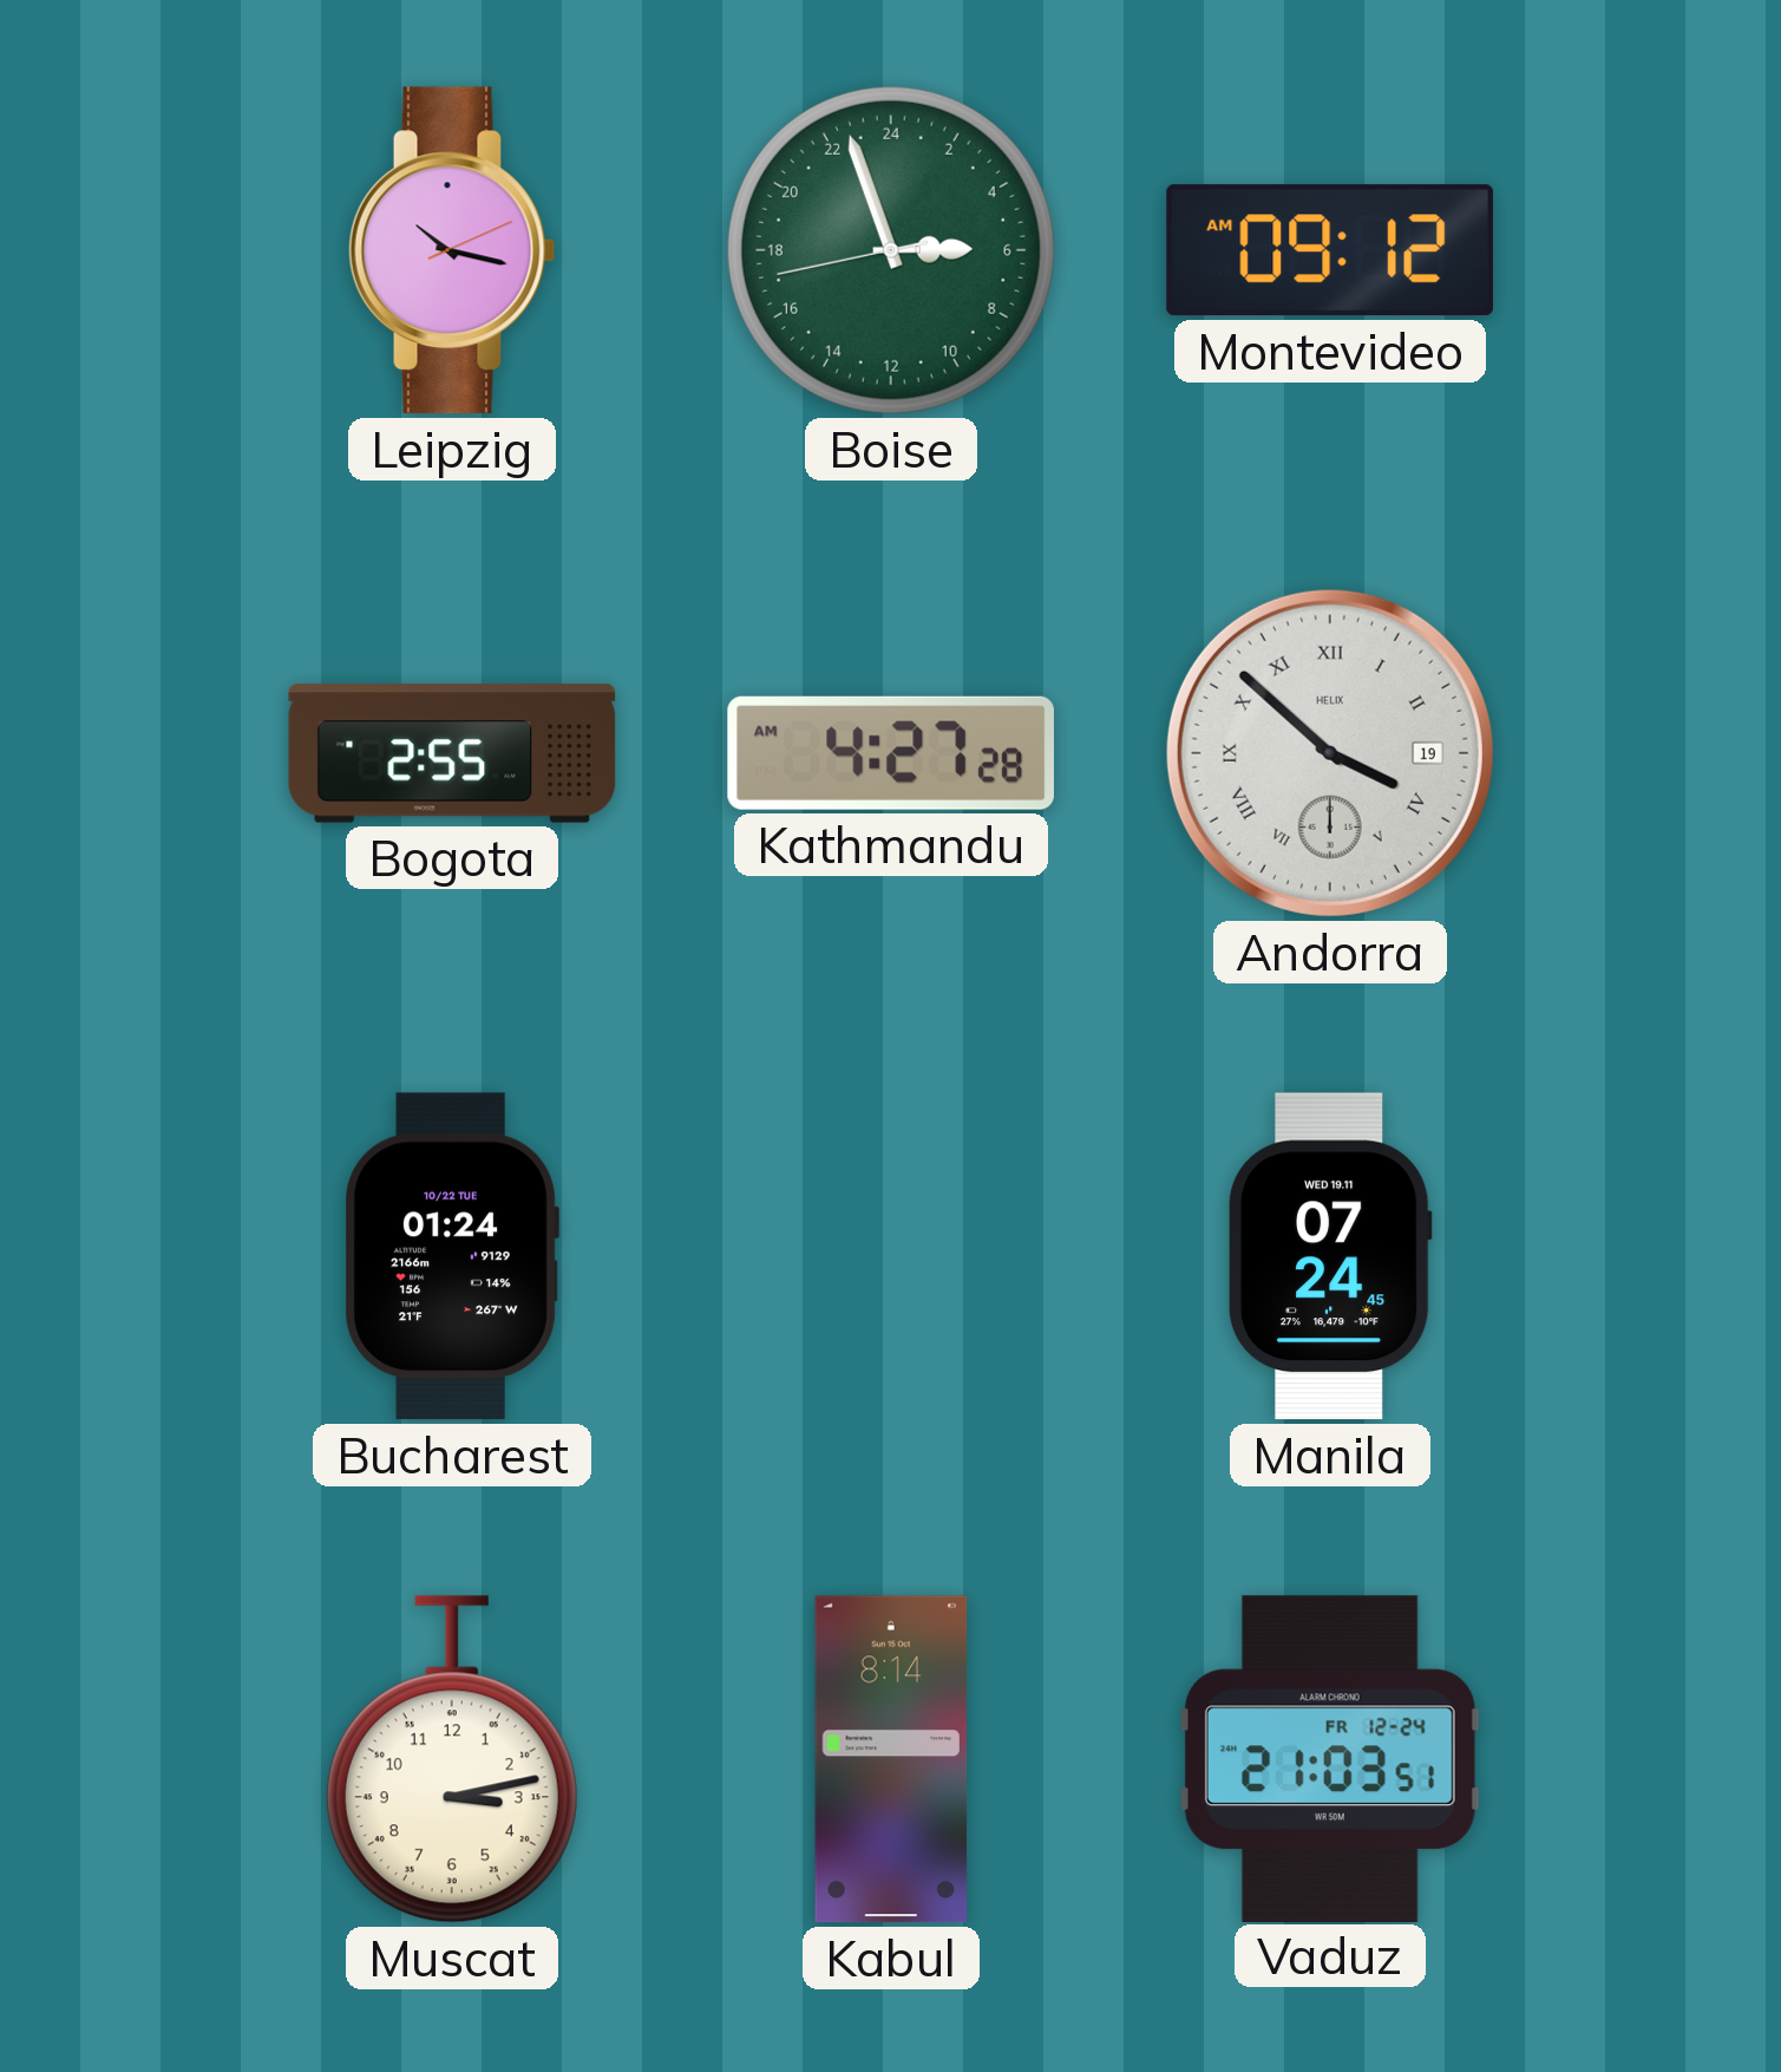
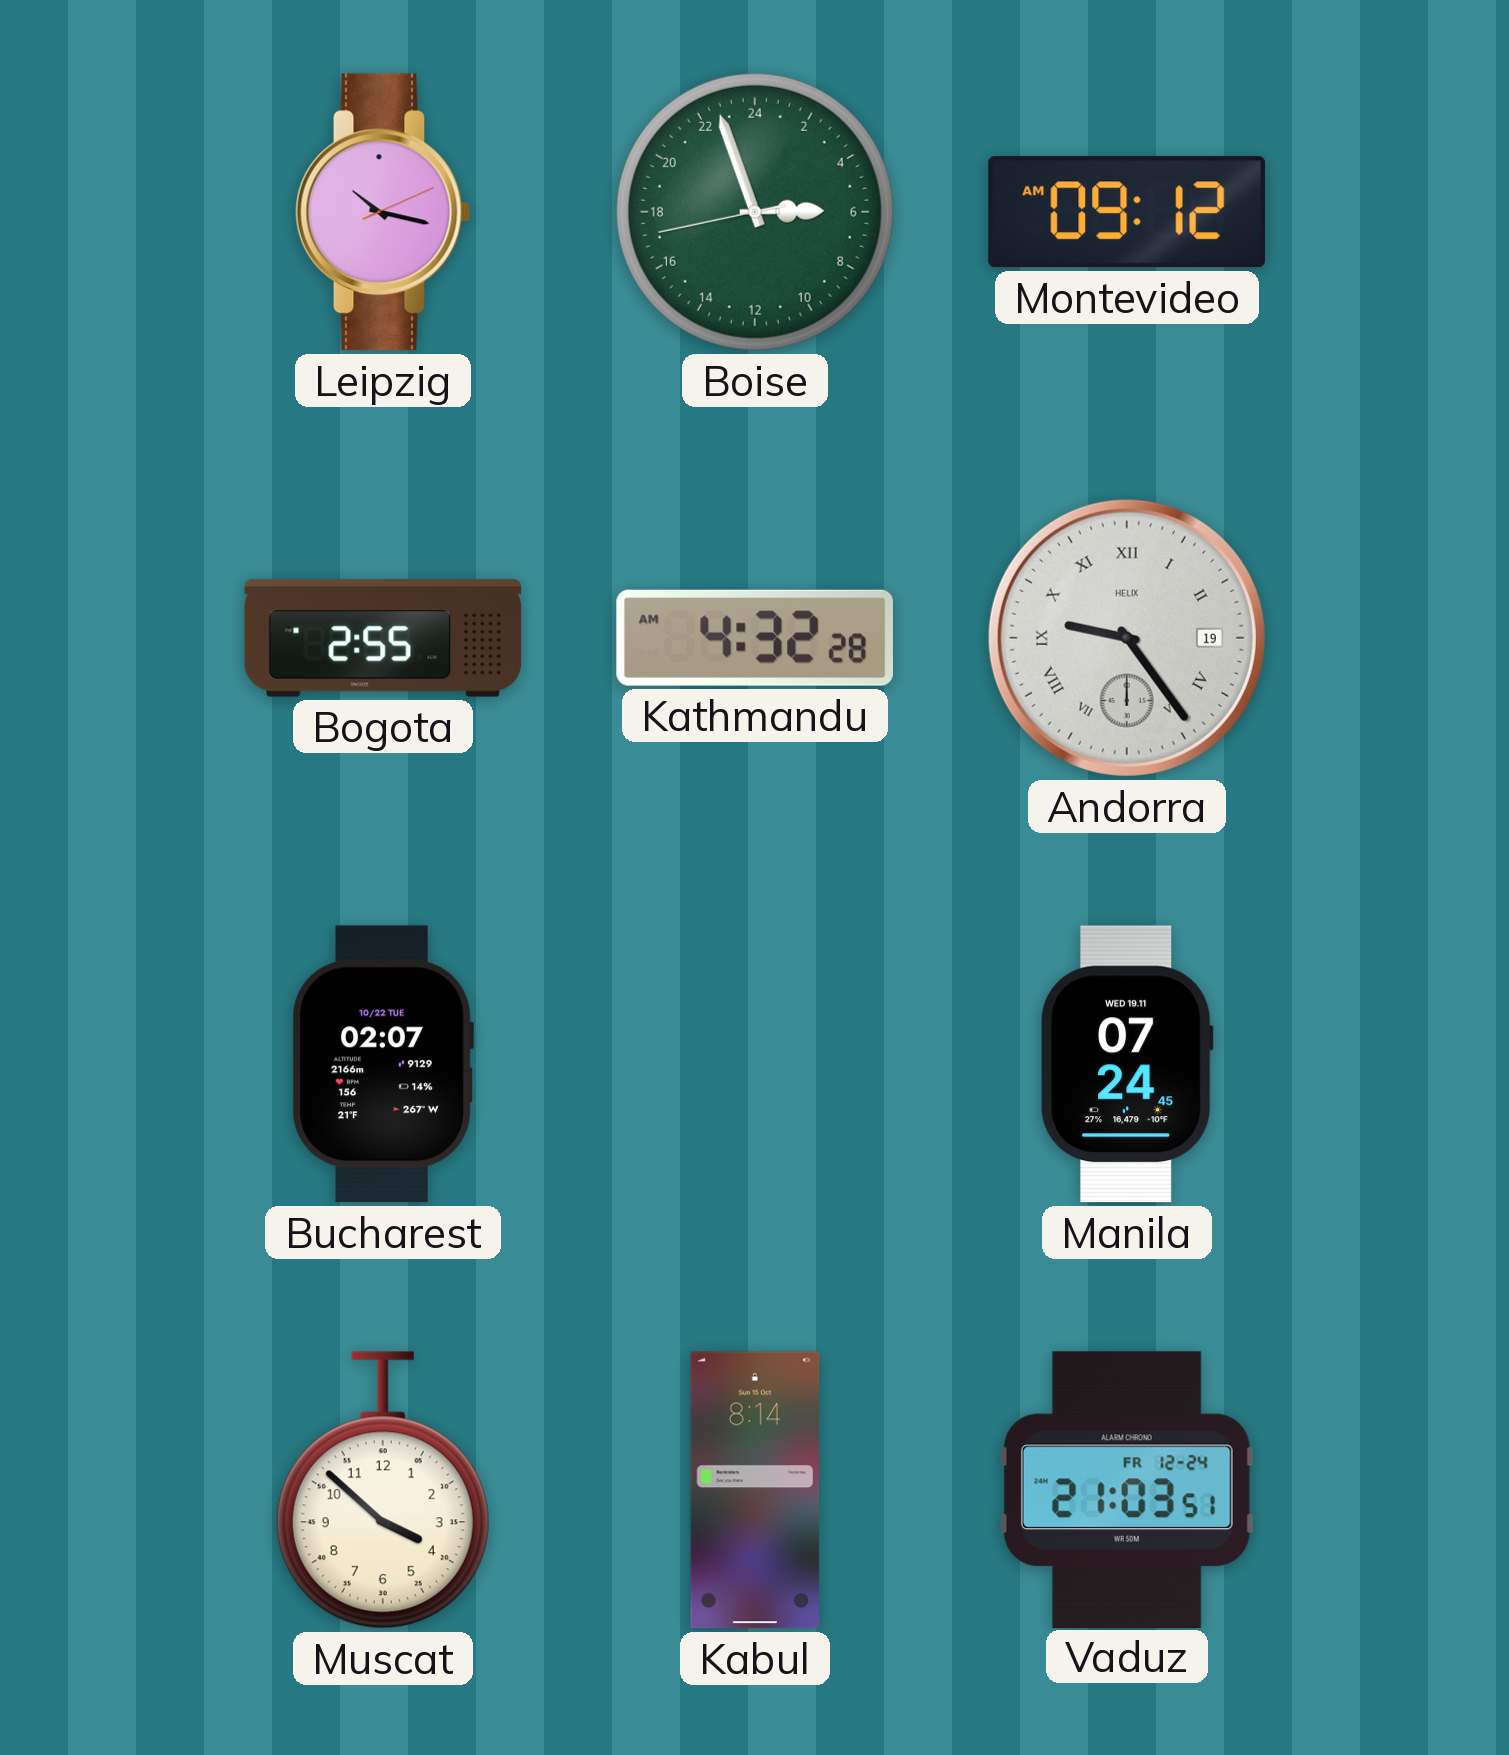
Kathmandu: 4:27 -> 4:32 (755, 638)
Andorra: 3:52 -> 9:24 (1127, 638)
Bucharest: 01:24 -> 02:07 (383, 1064)
Muscat: 3:13 -> 3:52 (383, 1490)
